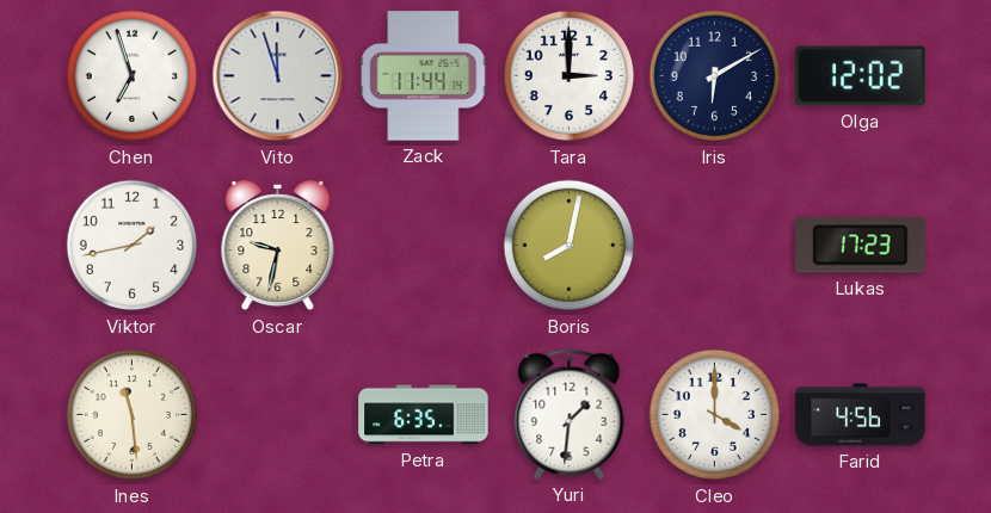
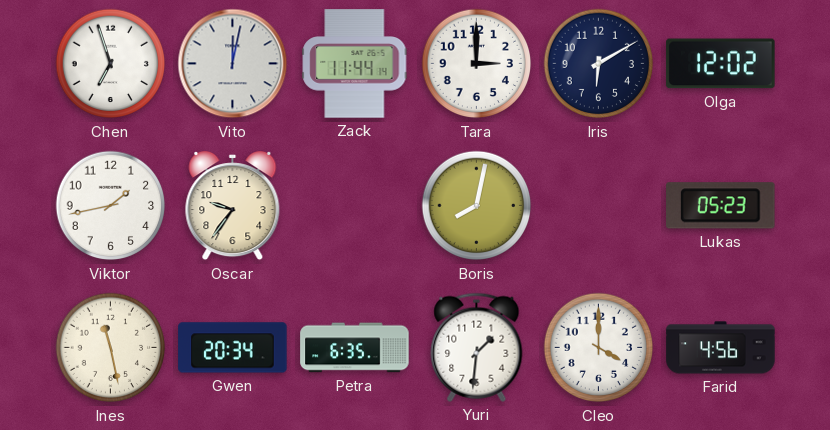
Vito: 11:57 -> 12:02 (233, 64)
Oscar: 9:32 -> 9:36 (233, 207)
Lukas: 17:23 -> 05:23 (721, 206)
Ines: 11:29 -> 11:28 (111, 348)
Gwen: none -> 20:34 (233, 348)
